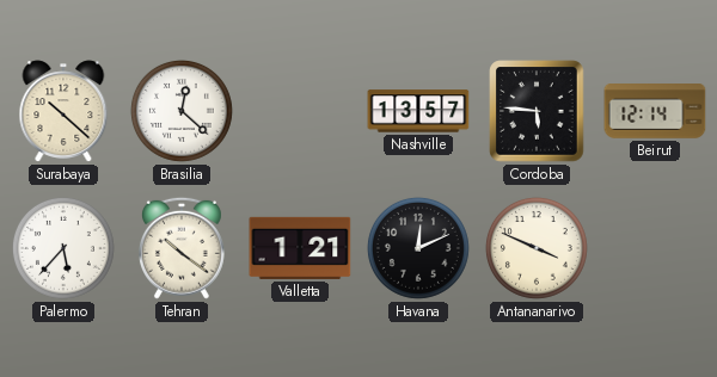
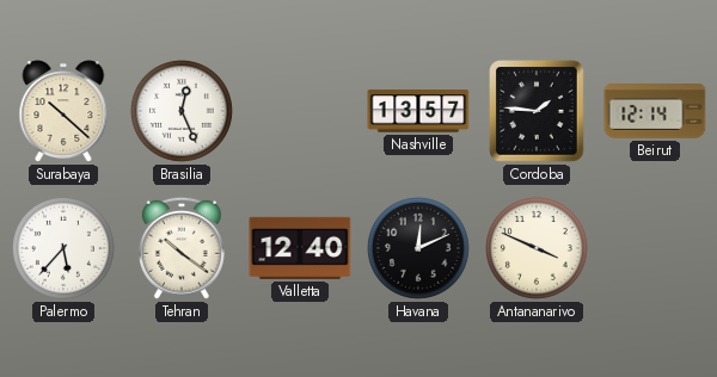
Brasilia: 12:22 -> 12:26 (182, 111)
Cordoba: 5:46 -> 1:46 (537, 111)
Valletta: 1:21 -> 12:40 (300, 248)
